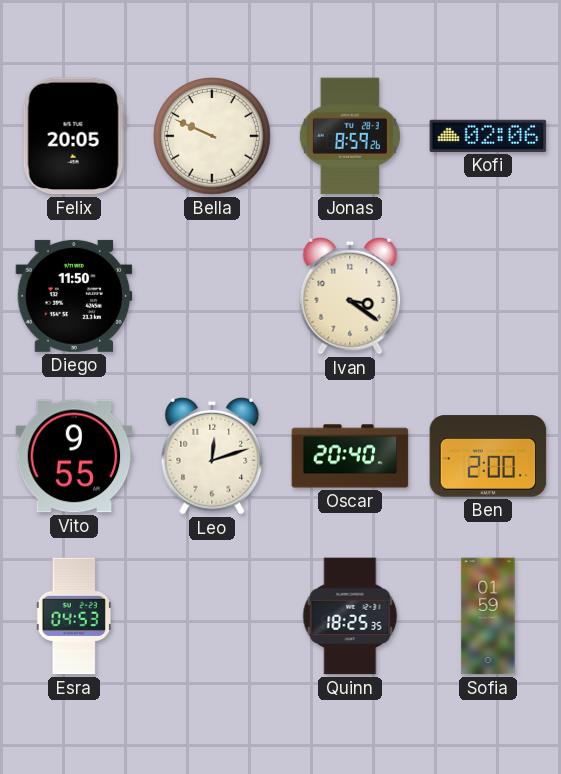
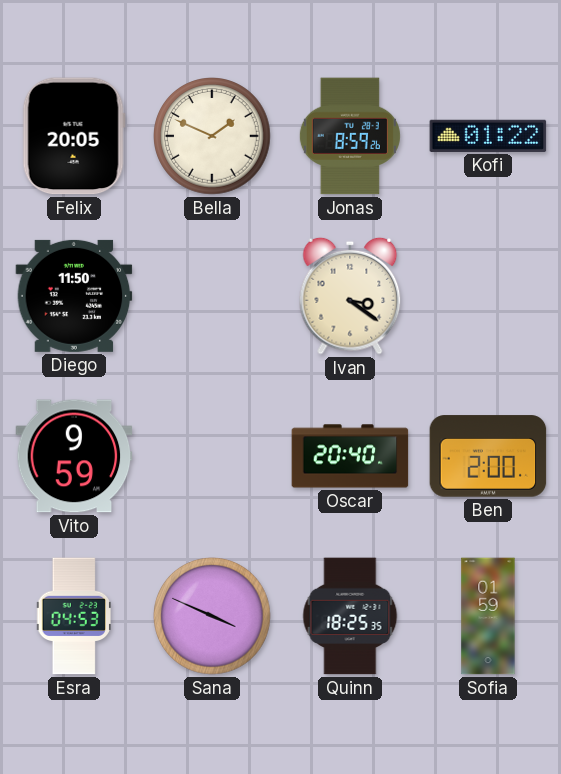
Bella: 9:49 -> 1:49 (213, 137)
Kofi: 02:06 -> 01:22 (488, 136)
Vito: 9:55 -> 9:59 (74, 456)
Leo: 12:12 -> none (212, 456)
Sana: none -> 3:49 (213, 617)
